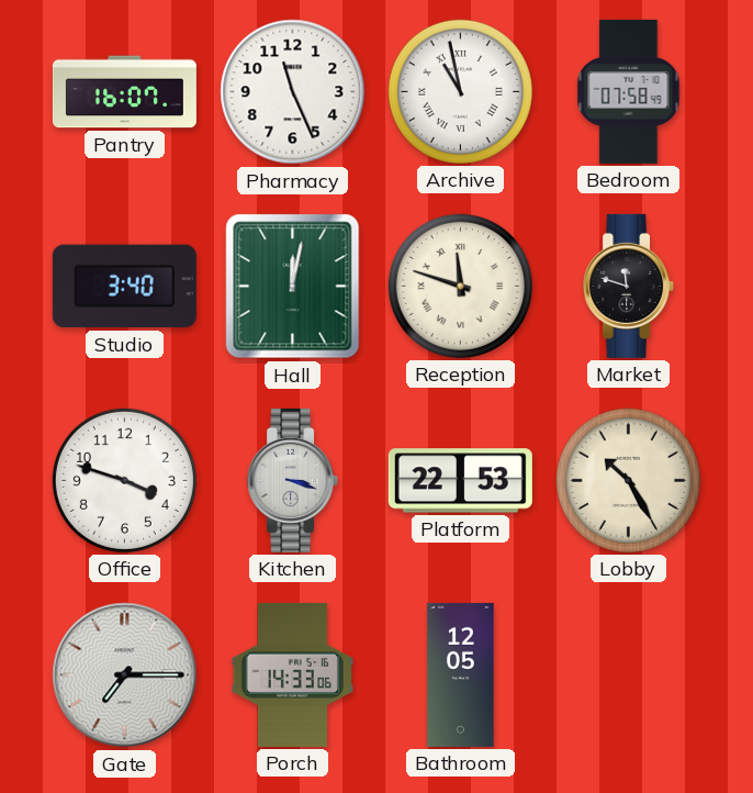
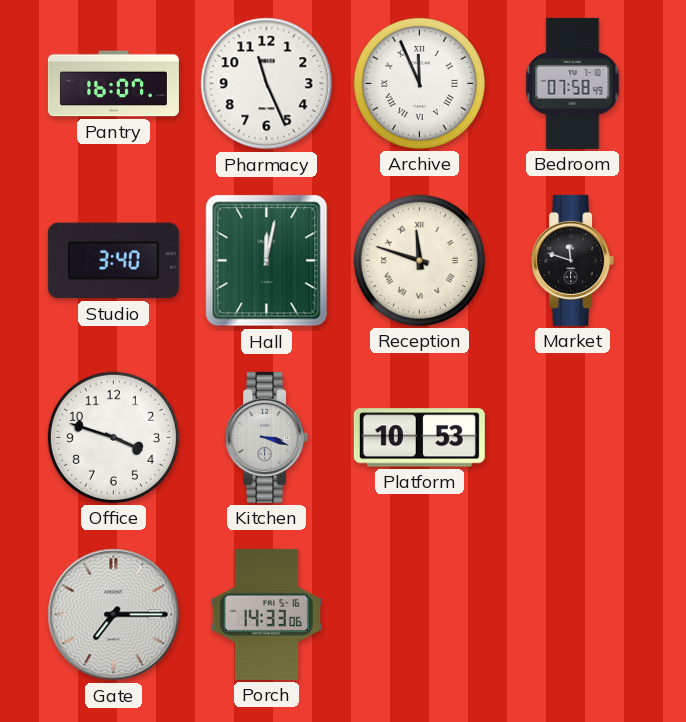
Archive: 10:58 -> 11:56 (419, 83)
Platform: 22:53 -> 10:53 (419, 438)
Lobby: 10:25 -> none (628, 480)
Bathroom: 12:05 -> none (461, 674)
